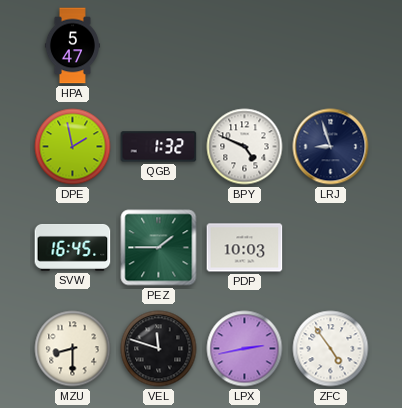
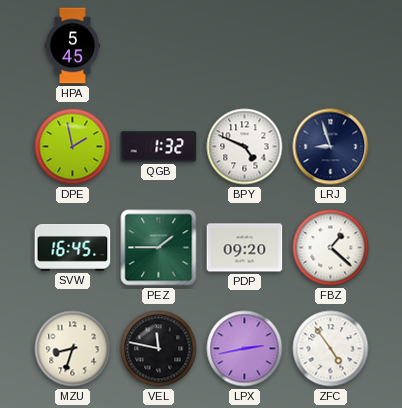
HPA: 5:47 -> 5:45 (72, 46)
PDP: 10:03 -> 09:20 (245, 248)
FBZ: none -> 1:22 (331, 248)
MZU: 8:30 -> 8:33 (73, 349)
VEL: 11:48 -> 11:47 (159, 349)
